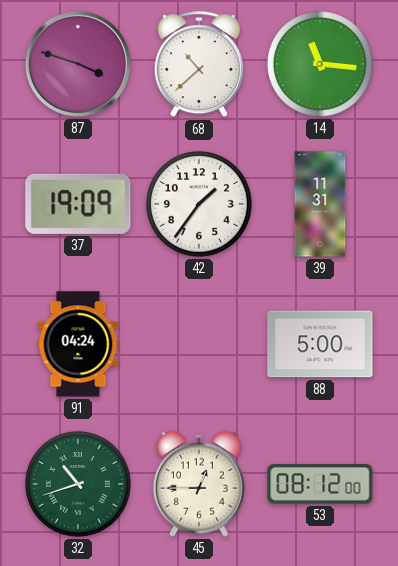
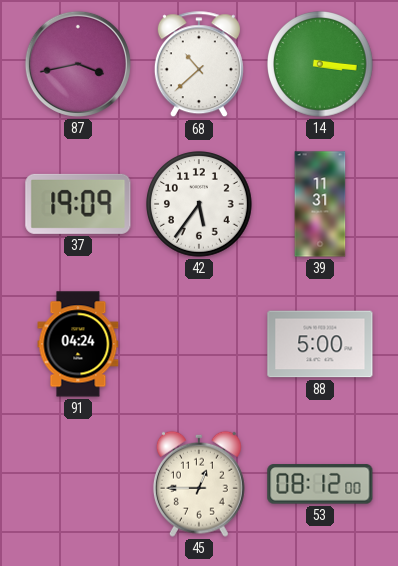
87: 3:48 -> 3:43 (78, 64)
14: 11:16 -> 3:16 (321, 65)
42: 1:36 -> 5:36 (200, 205)
32: 10:42 -> none (79, 485)
